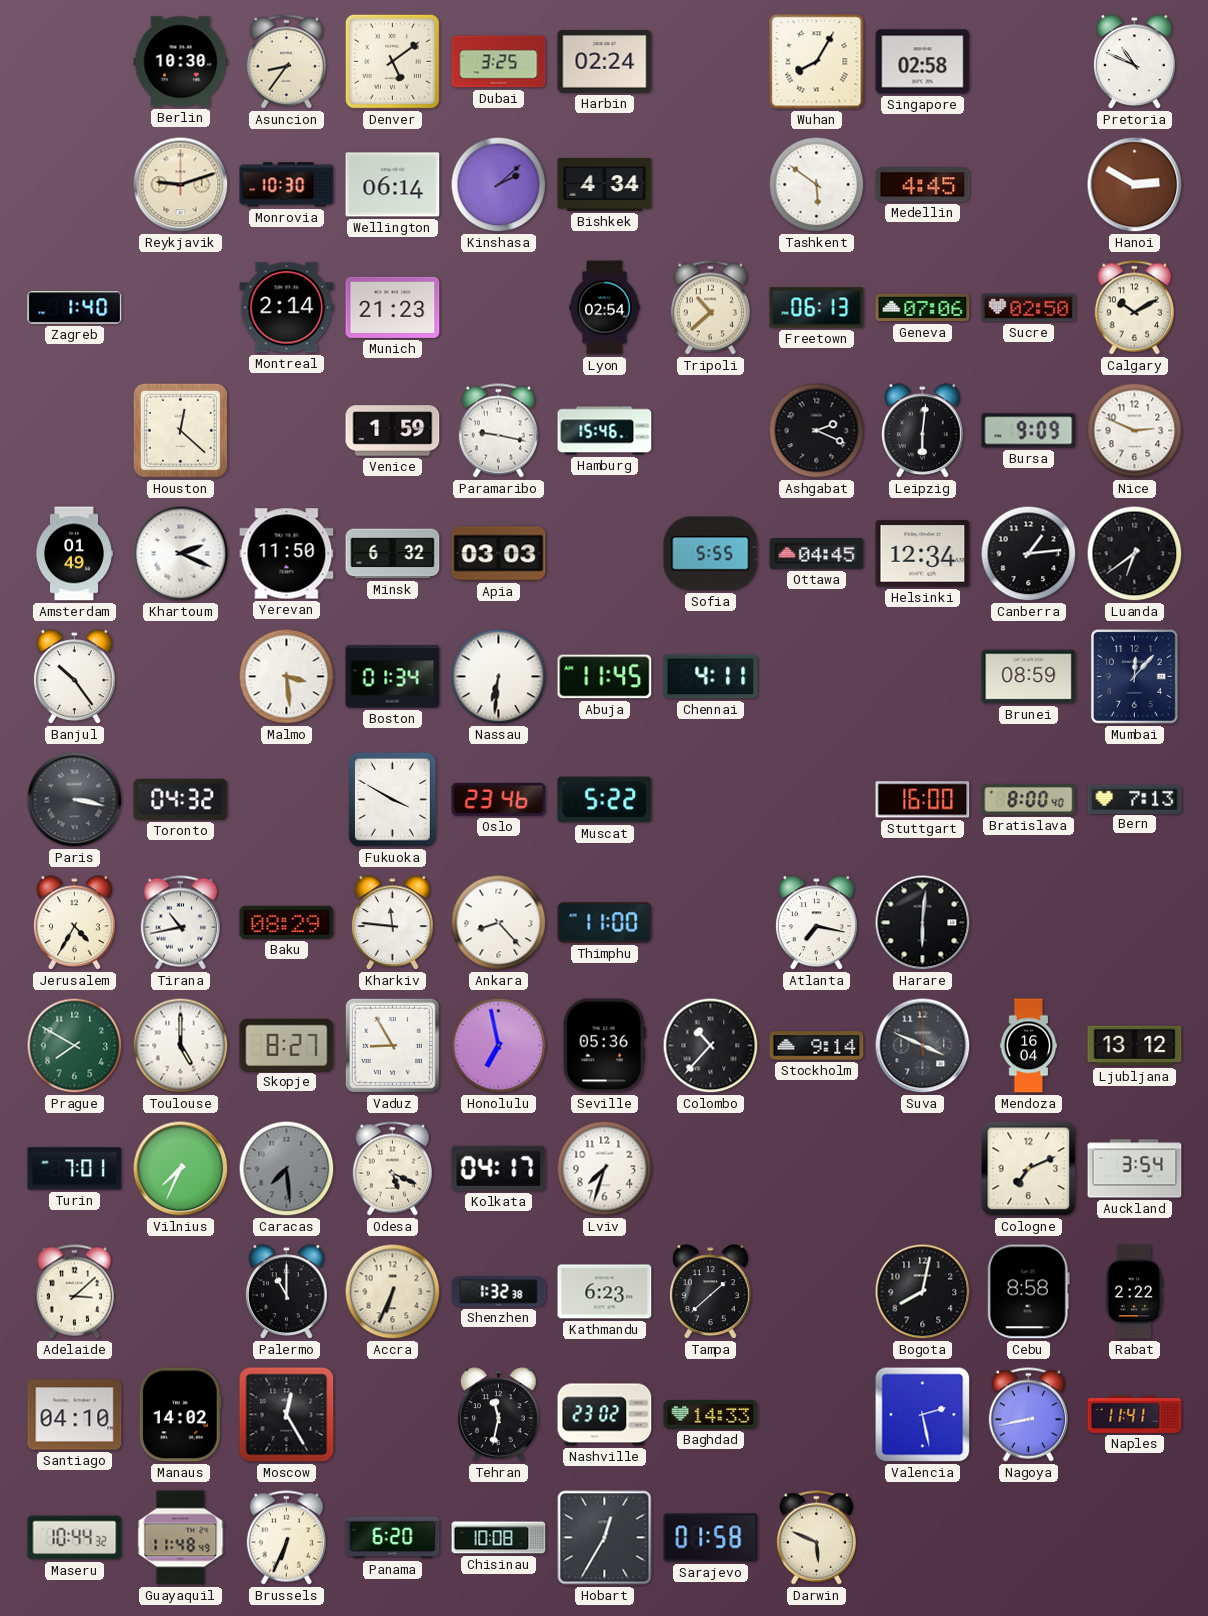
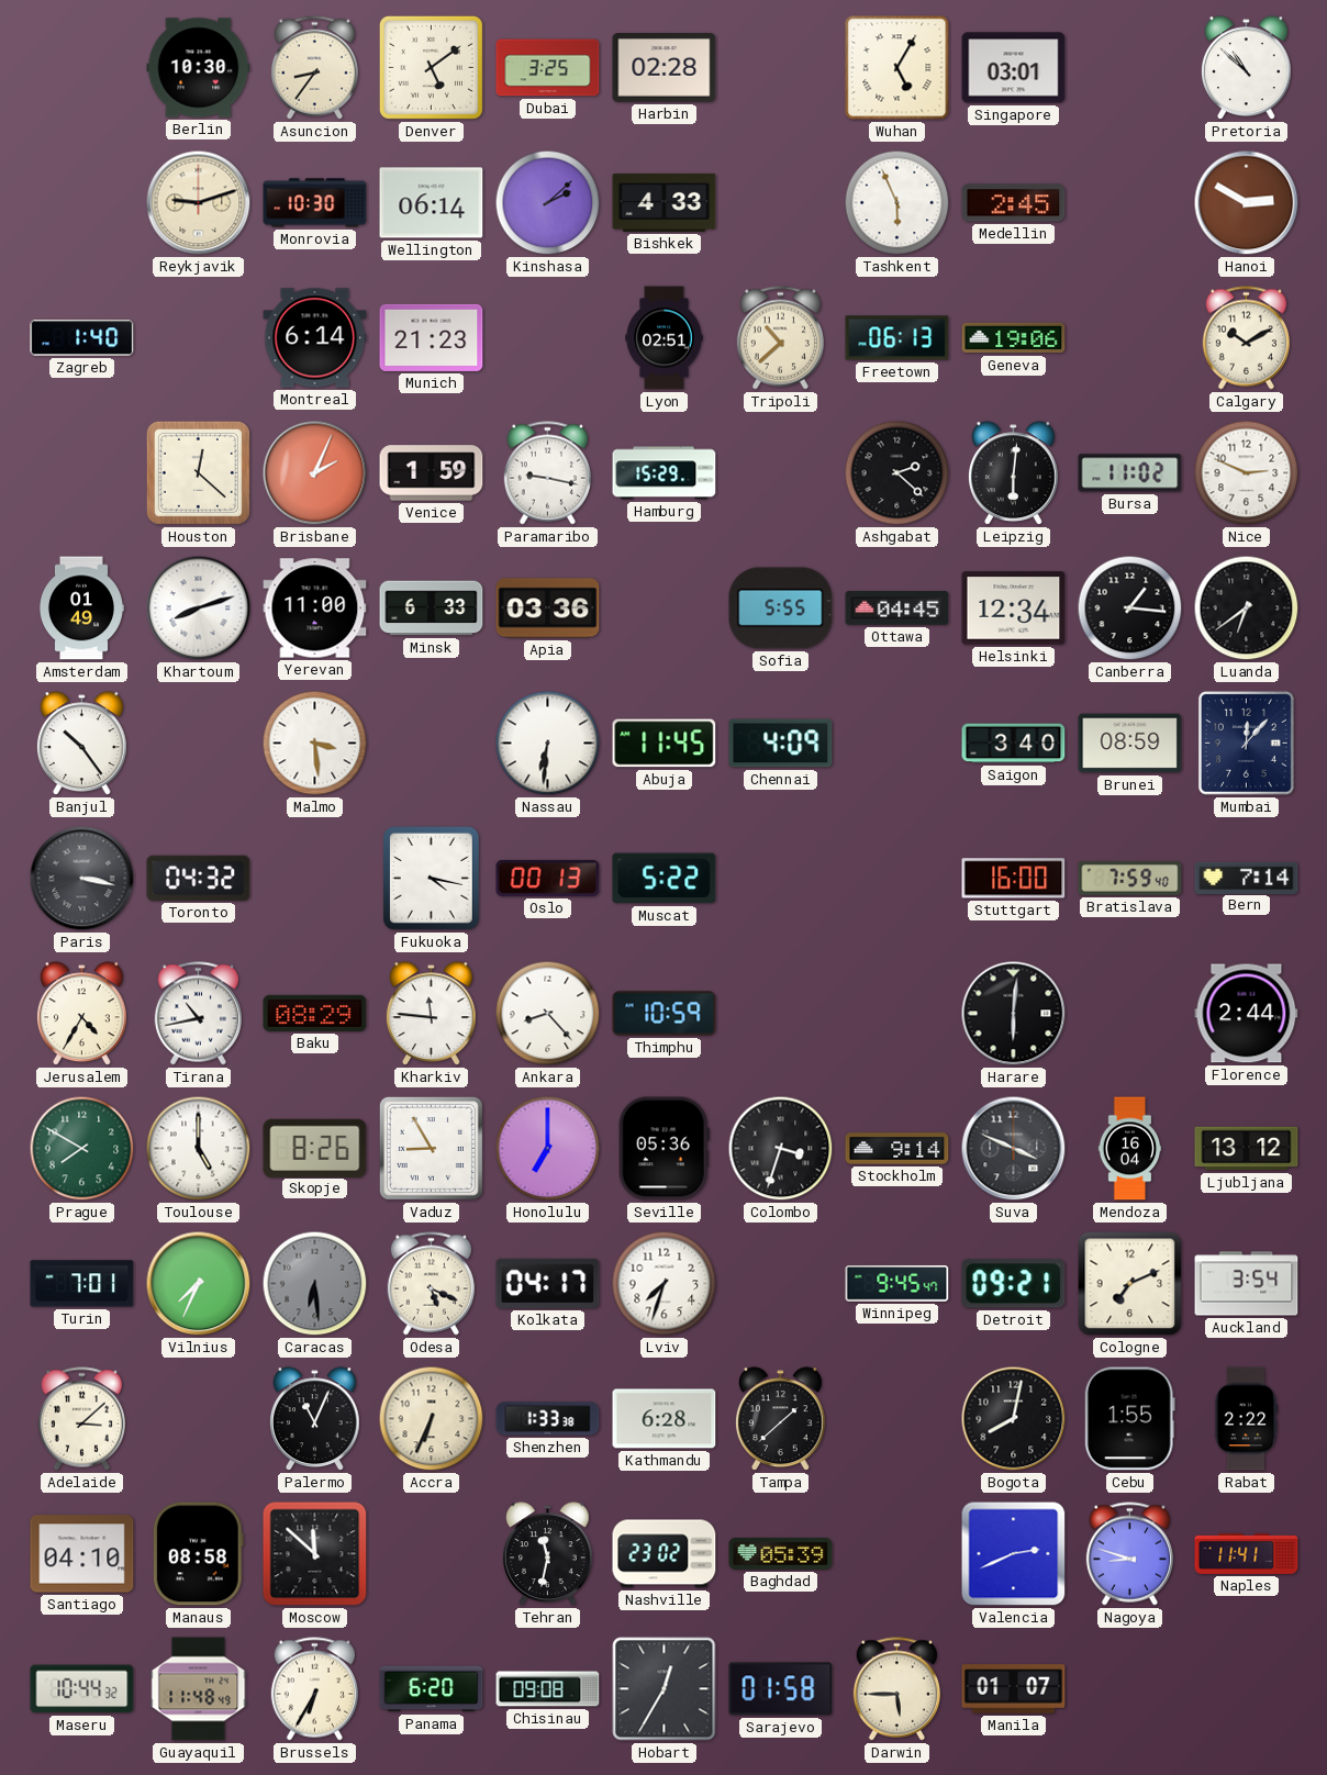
Harbin: 02:24 -> 02:28 (665, 68)
Wuhan: 8:05 -> 5:05 (897, 68)
Singapore: 02:58 -> 03:01 (1014, 68)
Pretoria: 10:49 -> 10:52 (1247, 68)
Bishkek: 4:34 -> 4:33 (665, 202)
Tashkent: 5:51 -> 5:56 (897, 203)
Medellin: 4:45 -> 2:45 (1014, 203)
Montreal: 2:14 -> 6:14 (315, 338)
Lyon: 02:54 -> 02:51 (665, 338)
Geneva: 07:06 -> 19:06 (1014, 338)
Sucre: 02:50 -> none (1029, 308)
Brisbane: none -> 2:04 (315, 473)
Hamburg: 15:46 -> 15:29 (665, 473)
Ashgabat: 2:19 -> 2:22 (897, 473)
Bursa: 9:09 -> 11:02 (1130, 473)
Khartoum: 2:19 -> 8:12 (199, 609)
Yerevan: 11:50 -> 11:00 (315, 609)
Minsk: 6:32 -> 6:33 (432, 609)
Apia: 03:03 -> 03:36 (548, 609)
Canberra: 1:14 -> 1:16 (1130, 609)
Boston: 01:34 -> none (393, 677)
Chennai: 4:11 -> 4:09 (781, 744)
Saigon: none -> 3:40 (1014, 744)
Fukuoka: 3:50 -> 4:17 (431, 878)
Oslo: 23:46 -> 00:13 (548, 878)
Bratislava: 8:00 -> 7:59 (1130, 879)
Bern: 7:13 -> 7:14 (1247, 878)
Thimphu: 11:00 -> 10:59 (665, 1014)
Atlanta: 7:17 -> none (817, 923)
Florence: none -> 2:44 (1247, 1014)
Skopje: 8:27 -> 8:26 (315, 1148)
Honolulu: 6:58 -> 7:00 (548, 1149)
Colombo: 10:37 -> 3:33 (781, 1149)
Caracas: 7:29 -> 6:29 (315, 1284)
Winnipeg: none -> 9:45 (897, 1283)
Detroit: none -> 09:21 (1014, 1284)
Palermo: 11:00 -> 11:04 (315, 1419)
Shenzhen: 1:32 -> 1:33 (548, 1419)
Kathmandu: 6:23 -> 6:28 (665, 1419)
Cebu: 8:58 -> 1:55 (1129, 1419)
Manaus: 14:02 -> 08:58 (198, 1554)
Moscow: 12:25 -> 11:52 (315, 1554)
Baghdad: 14:33 -> 05:39 (781, 1553)
Valencia: 2:28 -> 2:41 (1014, 1554)
Nagoya: 8:43 -> 8:48 (1129, 1554)
Brussels: 6:34 -> 6:35 (314, 1689)
Chisinau: 10:08 -> 09:08 (548, 1689)
Darwin: 5:49 -> 5:45 (896, 1689)
Manila: none -> 01:07 (1014, 1689)
